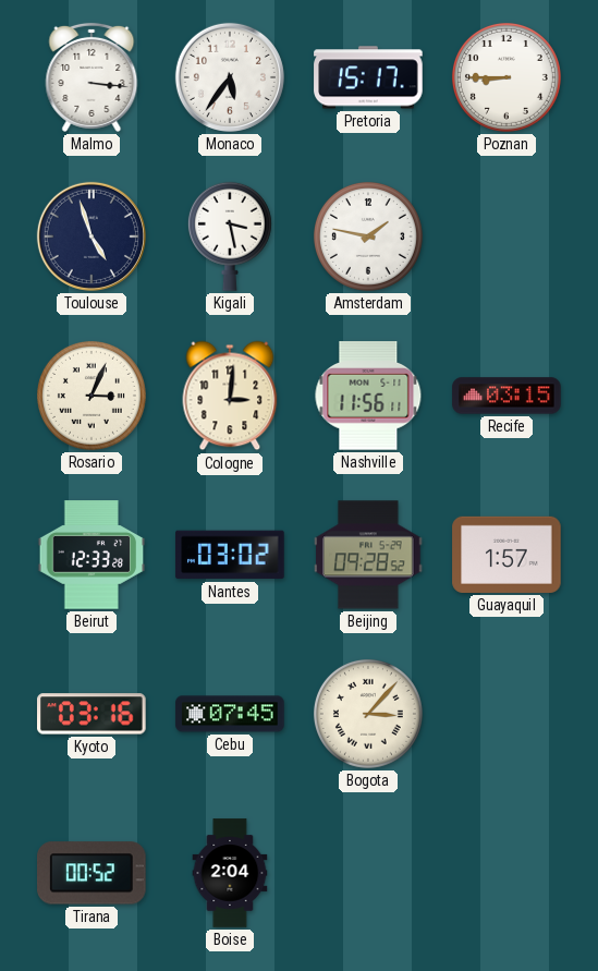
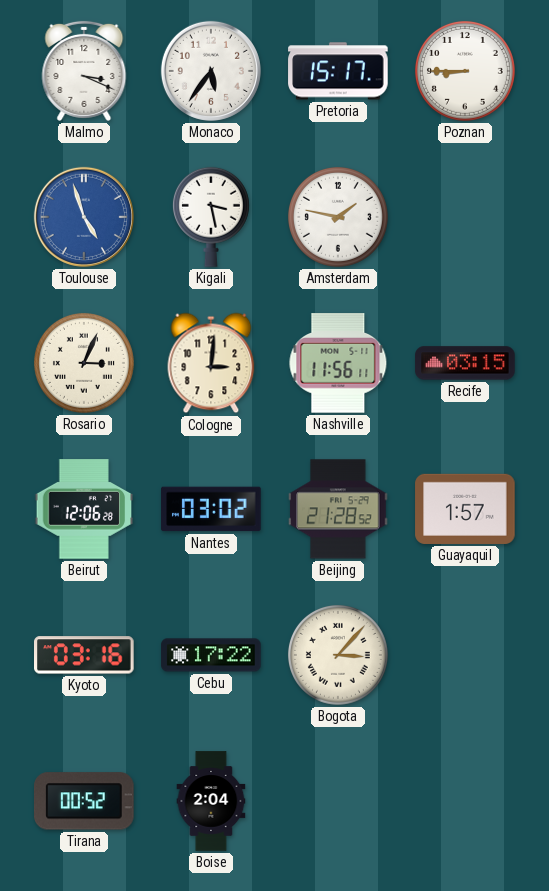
Malmo: 3:16 -> 3:19 (84, 71)
Toulouse dial: navy -> blue (84, 217)
Beirut: 12:33 -> 12:06 (84, 509)
Beijing: 09:28 -> 21:28 (338, 509)
Cebu: 07:45 -> 17:22 (211, 655)
